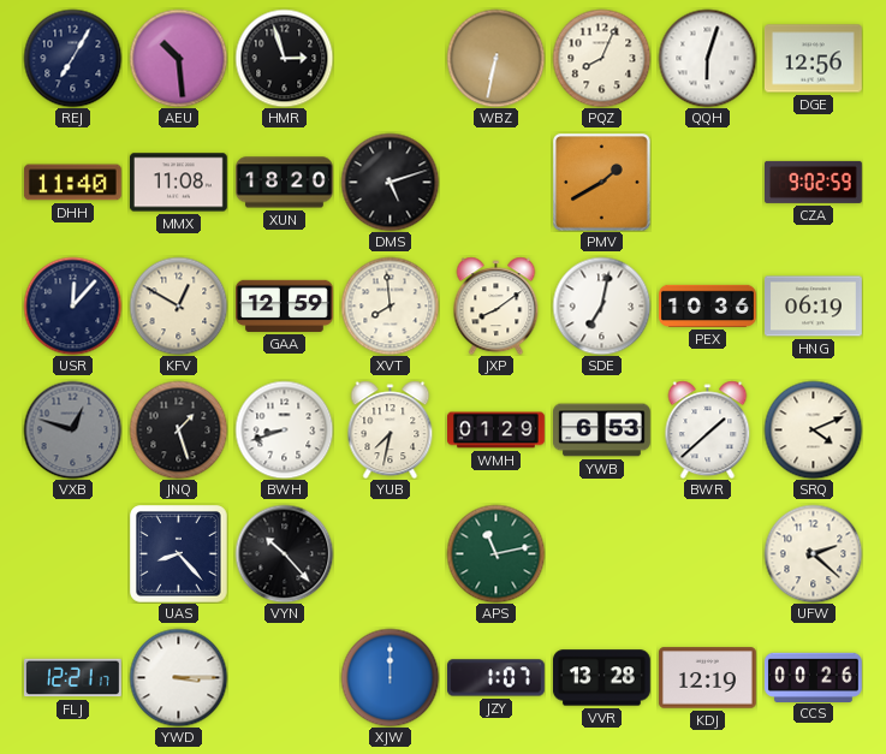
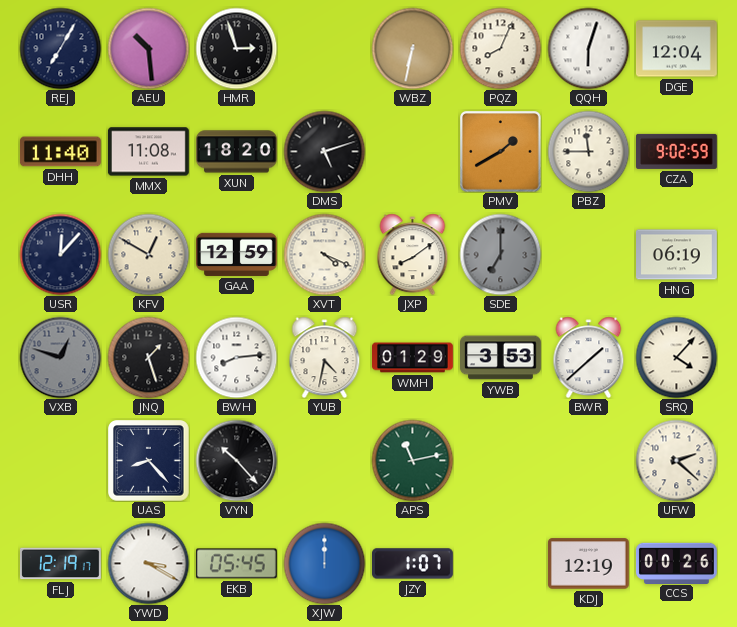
DGE: 12:56 -> 12:04 (677, 49)
PBZ: none -> 11:45 (588, 151)
XVT: 7:59 -> 4:19 (324, 254)
SDE: 7:02 -> 7:00 (500, 254)
SDE dial: white -> grey (500, 254)
PEX: 10:36 -> none (708, 305)
BWH: 8:42 -> 8:14 (236, 357)
YUB: 7:32 -> 4:32 (325, 357)
YWB: 6:53 -> 3:53 (501, 358)
SRQ: 4:11 -> 4:07 (676, 357)
FLJ: 12:21 -> 12:19 (61, 564)
YWD: 3:15 -> 3:20 (148, 563)
EKB: none -> 05:45 (236, 564)
VVR: 13:28 -> none (602, 678)
